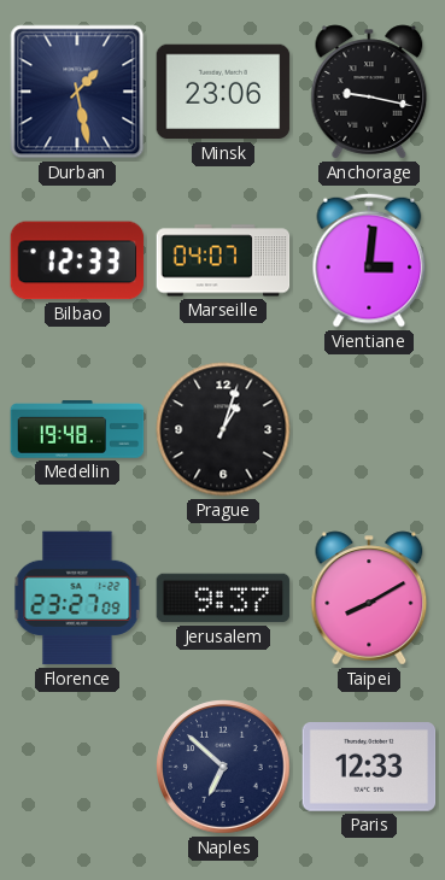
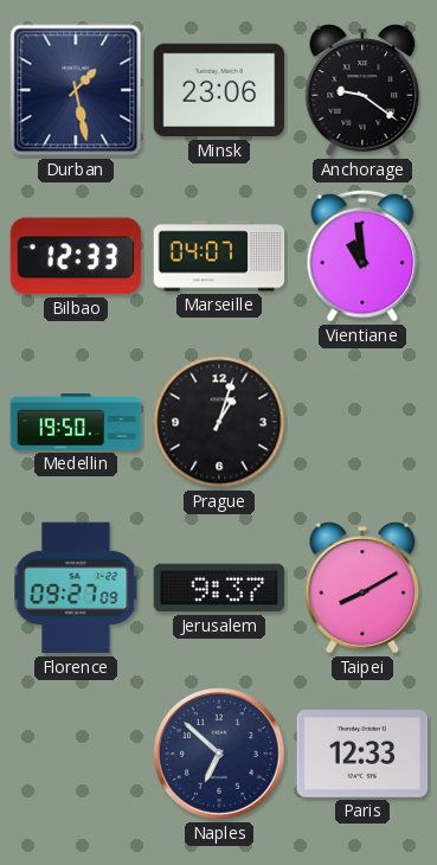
Anchorage: 9:17 -> 9:21 (362, 90)
Vientiane: 3:01 -> 10:59 (362, 256)
Medellin: 19:48 -> 19:50 (76, 422)
Florence: 23:27 -> 09:27 (76, 588)
